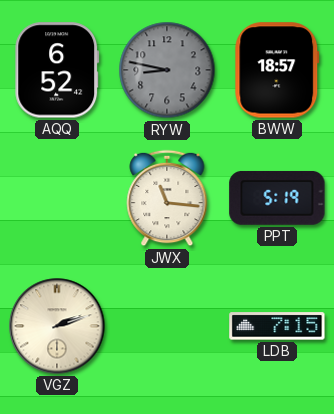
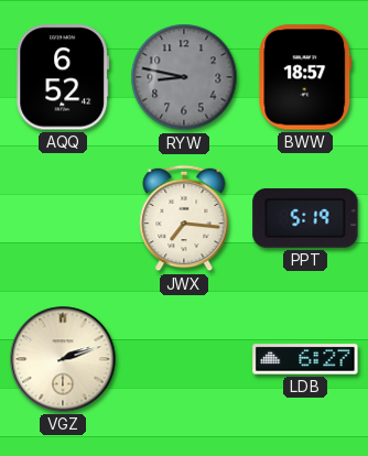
JWX: 11:16 -> 7:16 (184, 218)
LDB: 7:15 -> 6:27 (305, 359)
